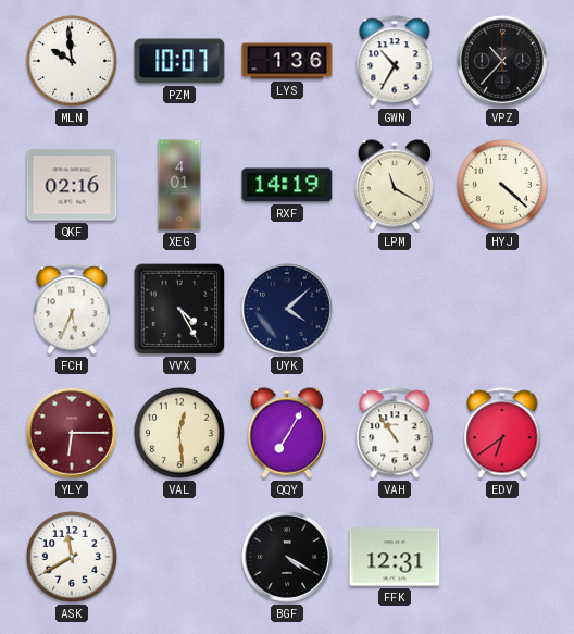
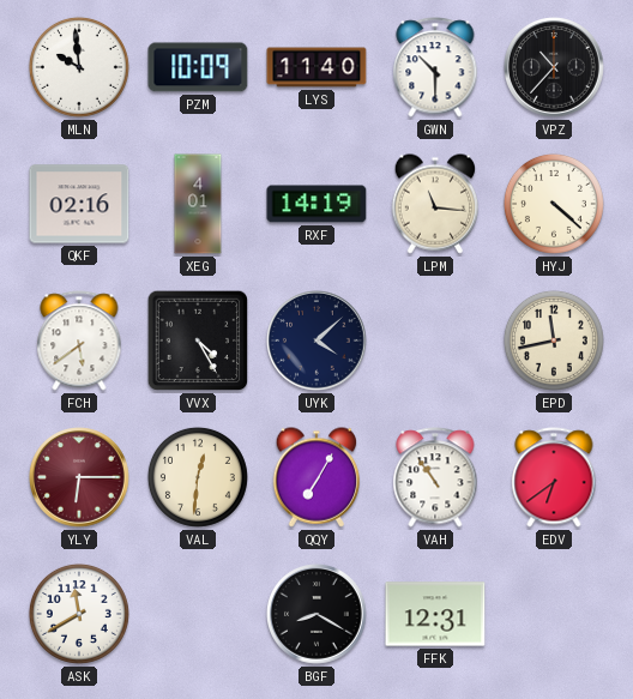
PZM: 10:07 -> 10:09 (198, 67)
LYS: 1:36 -> 11:40 (316, 67)
GWN: 10:35 -> 10:30 (435, 67)
LPM: 11:20 -> 11:16 (435, 204)
FCH: 5:34 -> 5:39 (79, 341)
EPD: none -> 11:43 (554, 341)
VAL: 12:29 -> 12:31 (198, 477)
BGF: 4:20 -> 8:20 (318, 615)
